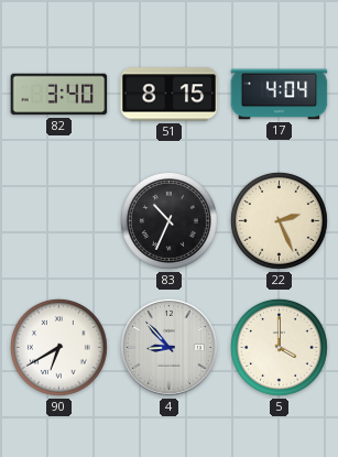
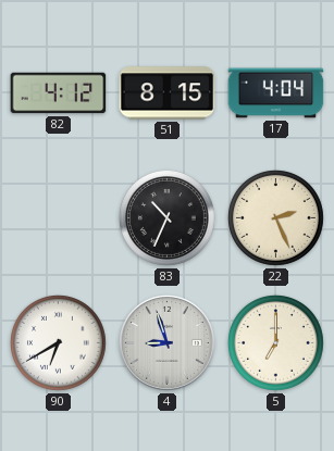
82: 3:40 -> 4:12 (59, 93)
4: 8:53 -> 8:57 (166, 342)
5: 4:00 -> 7:00 (275, 342)
